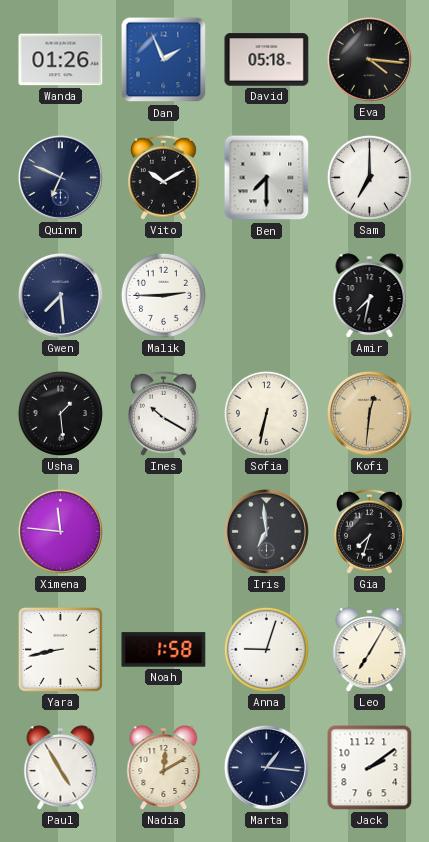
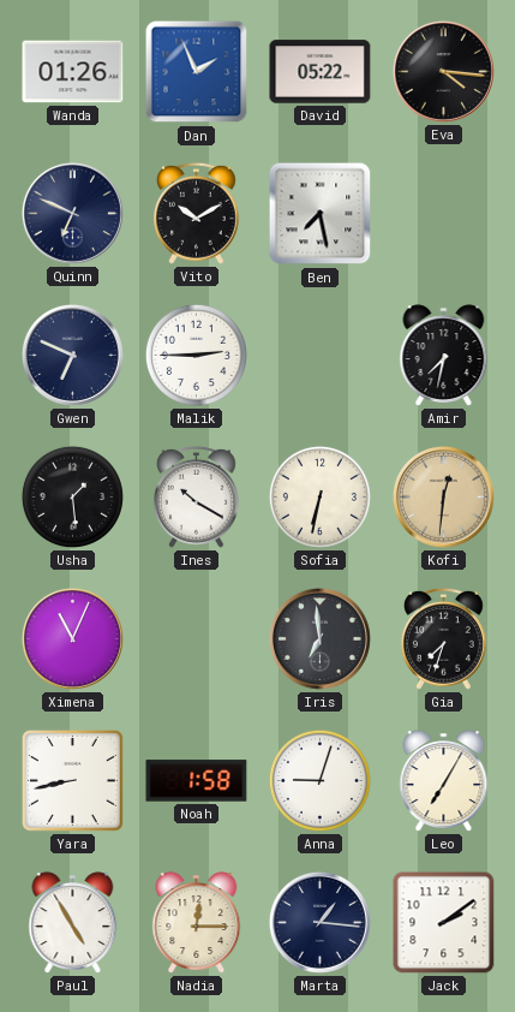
David: 05:18 -> 05:22 (321, 72)
Ben: 7:30 -> 7:28 (321, 214)
Sam: 7:00 -> none (369, 177)
Gwen: 7:29 -> 6:49 (72, 355)
Ximena: 11:46 -> 11:04 (72, 638)
Nadia: 12:10 -> 12:15 (197, 923)
